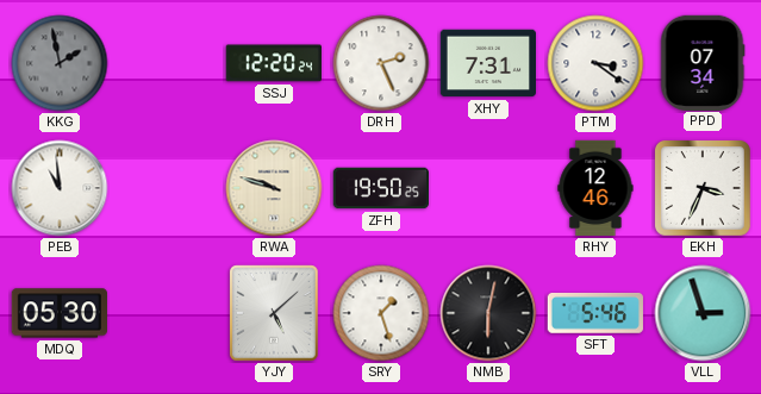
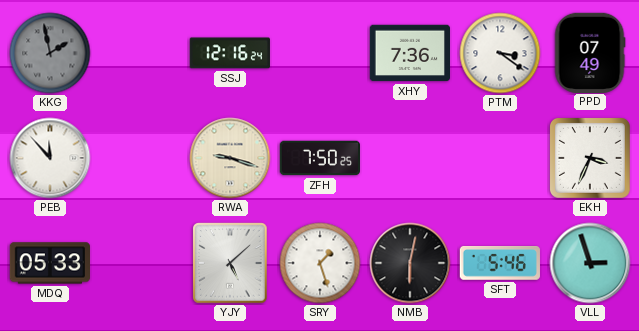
SSJ: 12:20 -> 12:16 (230, 53)
DRH: 2:26 -> none (381, 63)
XHY: 7:31 -> 7:36 (409, 53)
PPD: 07:34 -> 07:49 (590, 52)
PEB: 10:59 -> 11:53 (50, 158)
RWA: 9:48 -> 9:18 (230, 158)
ZFH: 19:50 -> 7:50 (319, 158)
RHY: 12:46 -> none (595, 188)
MDQ: 05:30 -> 05:33 (49, 263)
